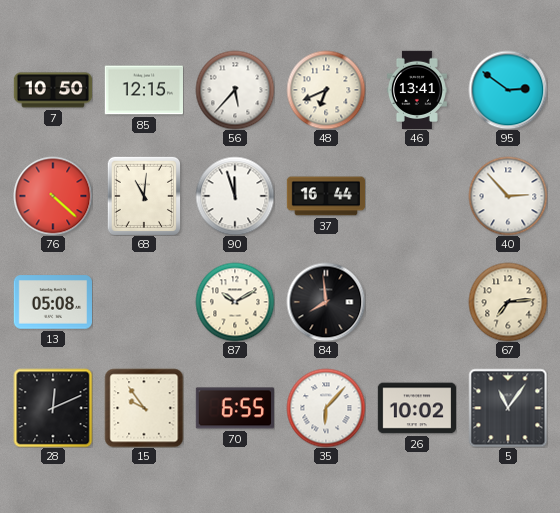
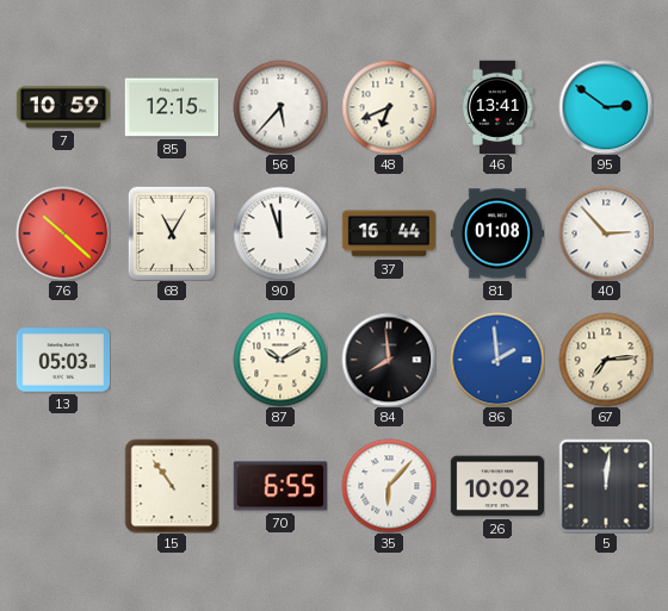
7: 10:50 -> 10:59 (63, 107)
76: 4:22 -> 10:22 (63, 233)
68: 11:01 -> 11:05 (171, 232)
81: none -> 01:08 (496, 233)
13: 05:08 -> 05:03 (62, 360)
86: none -> 1:59 (497, 360)
28: 12:11 -> none (53, 408)
15: 9:54 -> 10:54 (172, 486)
5: 11:06 -> 12:01 (606, 486)
